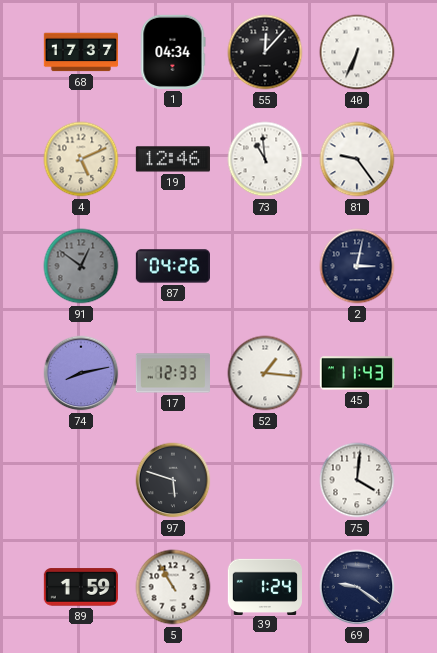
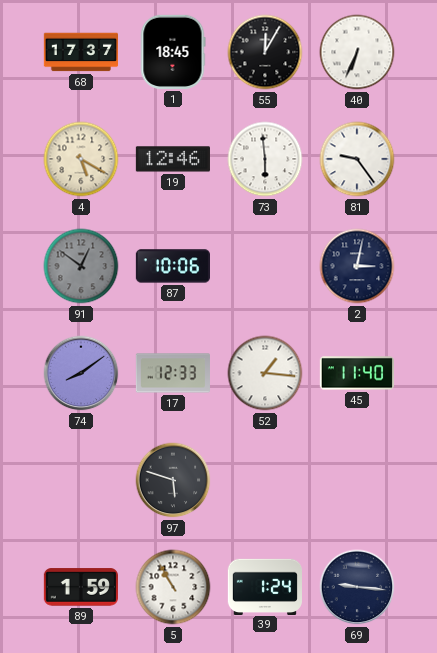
1: 04:34 -> 18:45 (173, 52)
55: 12:07 -> 12:05 (265, 52)
4: 5:11 -> 5:20 (81, 159)
73: 10:59 -> 5:59 (265, 159)
87: 04:26 -> 10:06 (172, 266)
74: 8:13 -> 8:09 (81, 373)
45: 11:43 -> 11:40 (356, 373)
75: 4:01 -> none (357, 480)
69: 9:21 -> 9:16 (357, 587)
